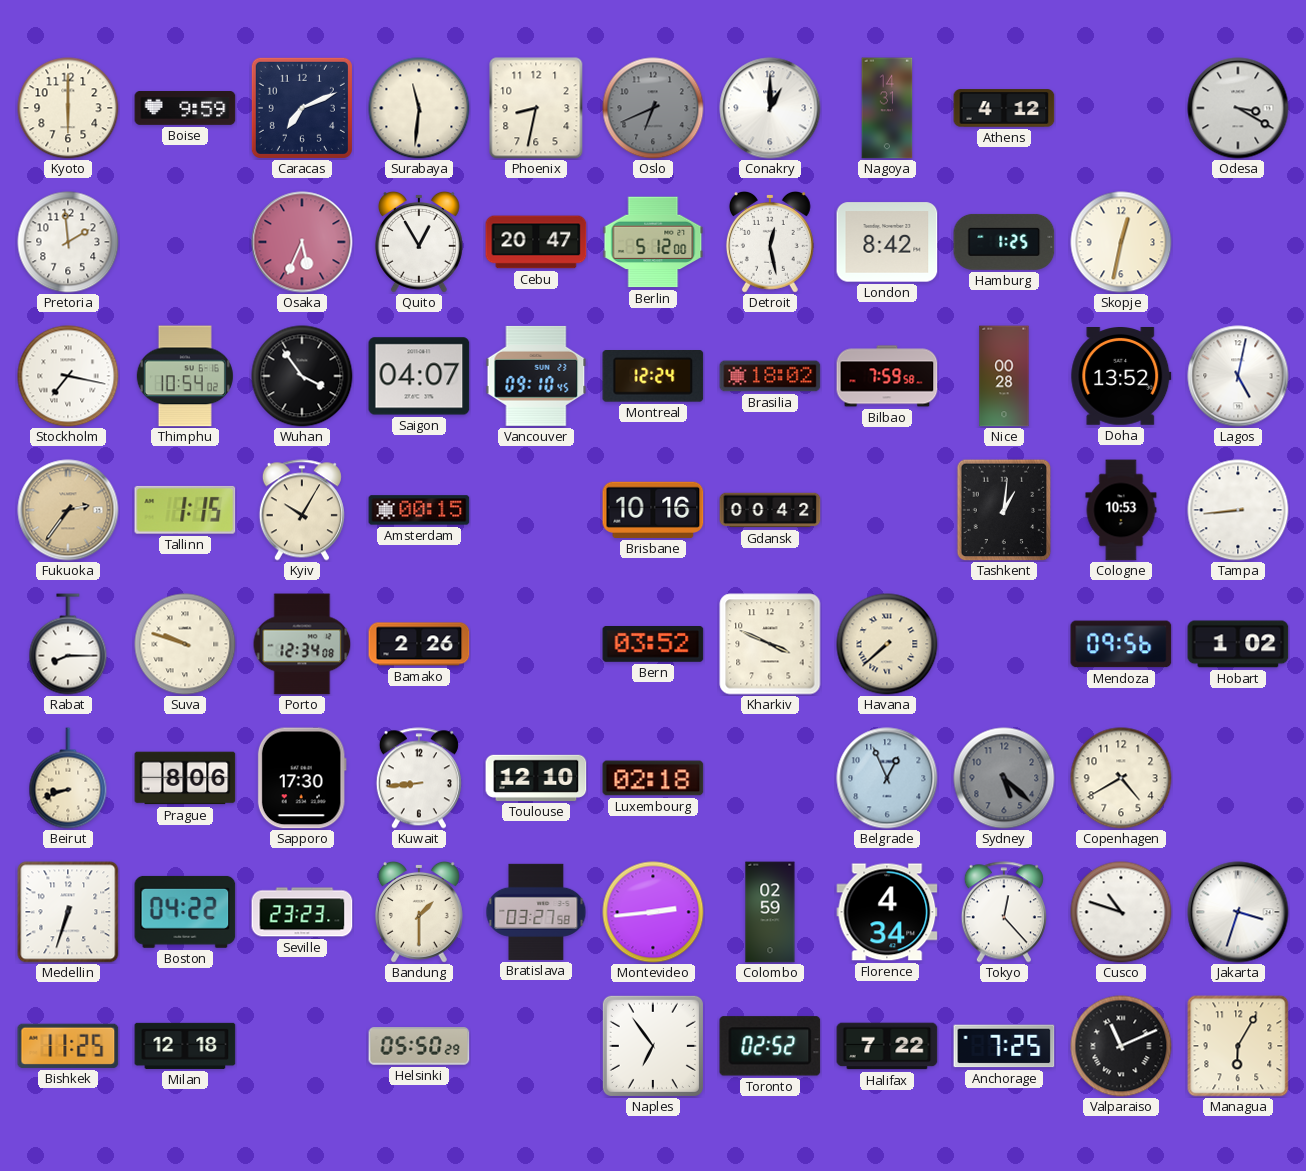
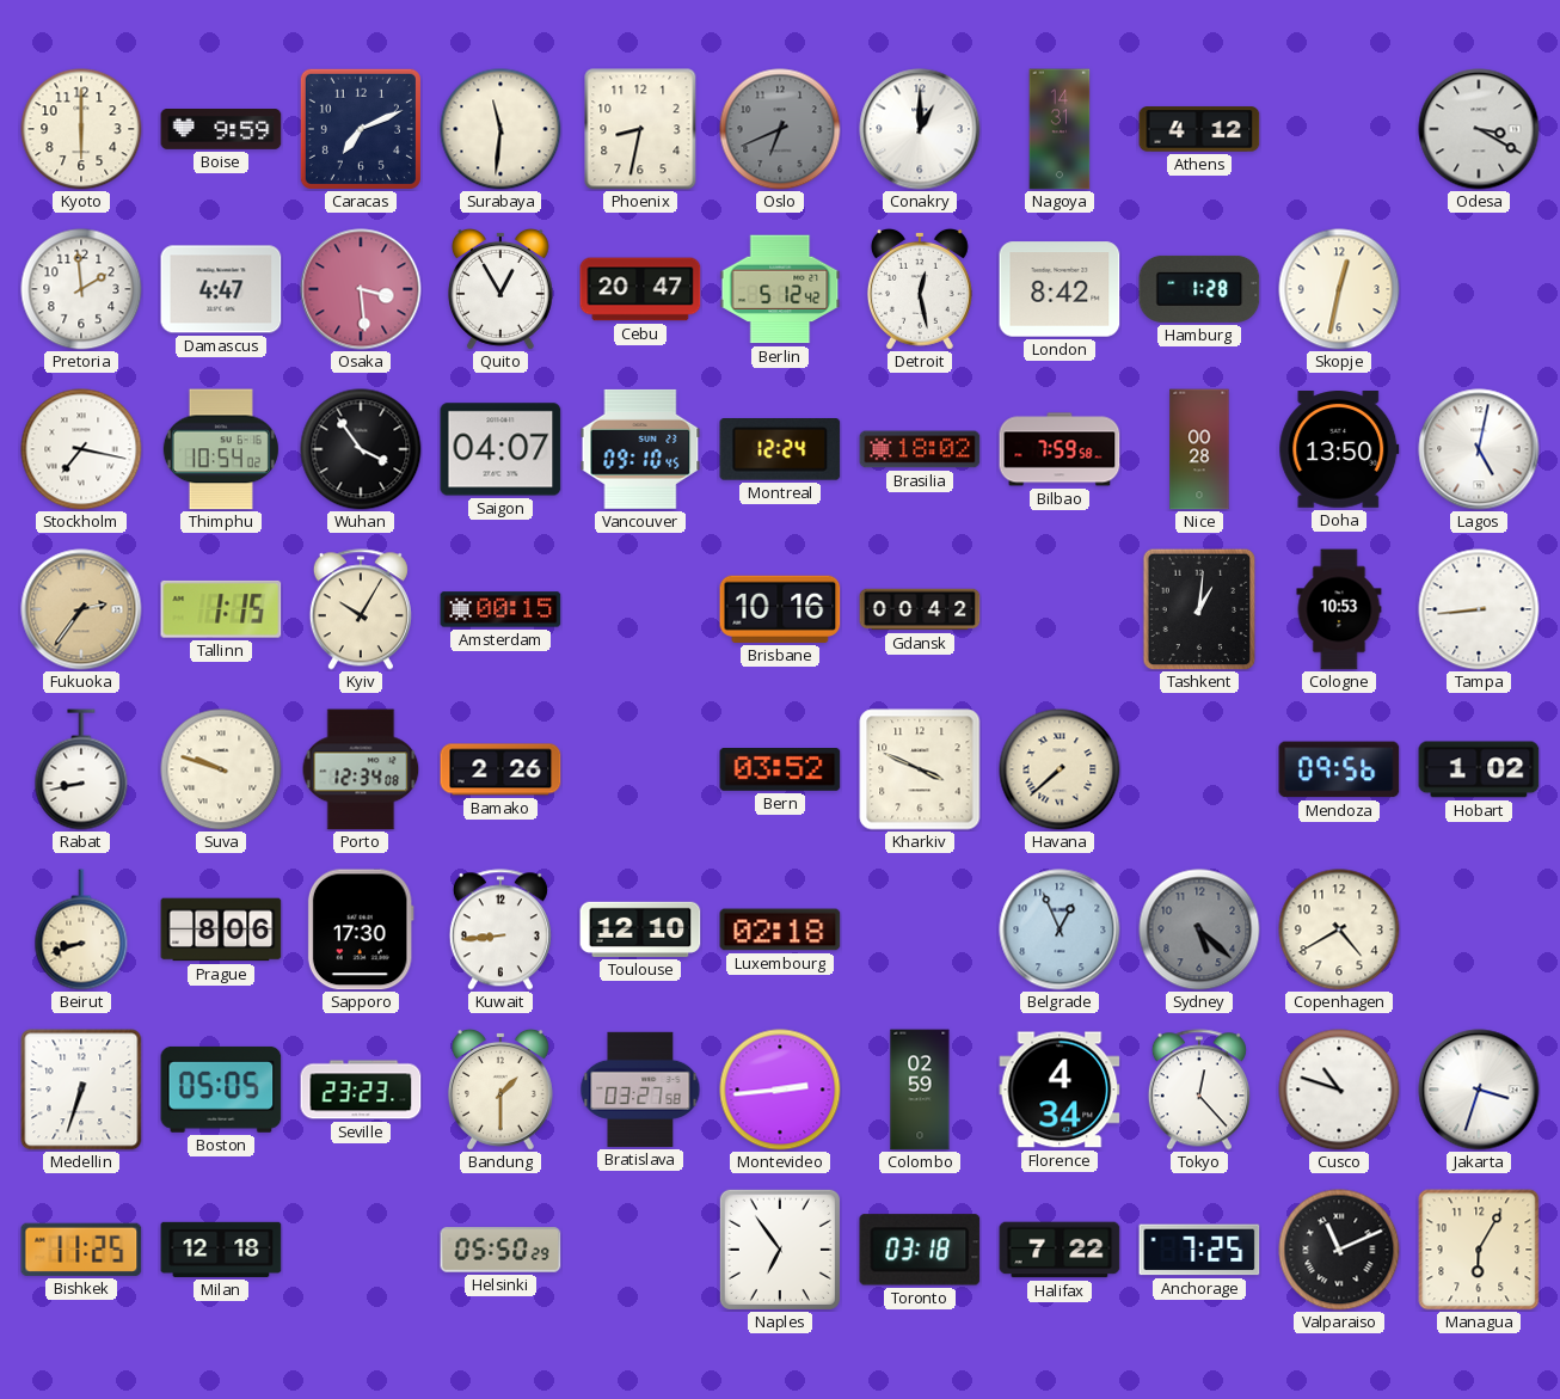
Damascus: none -> 4:47 (221, 289)
Osaka: 5:34 -> 3:29 (361, 289)
Berlin: 5:12:00 -> 5:12:42 (780, 289)
Hamburg: 1:25 -> 1:28 (1199, 289)
Doha: 13:52 -> 13:50 (1339, 450)
Rabat: 8:15 -> 8:43 (81, 769)
Boston: 04:22 -> 05:05 (221, 1090)
Toronto: 02:52 -> 03:18 (920, 1250)
